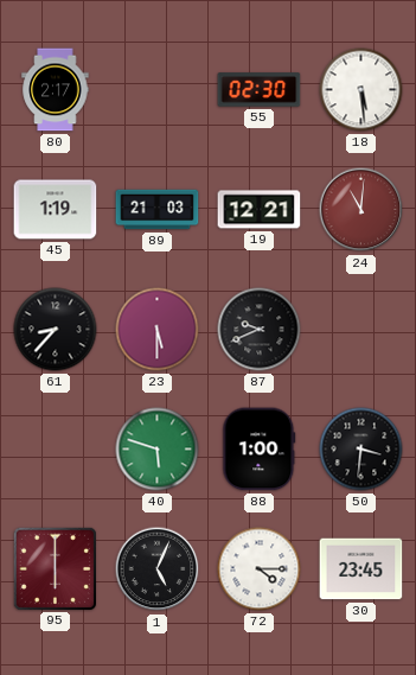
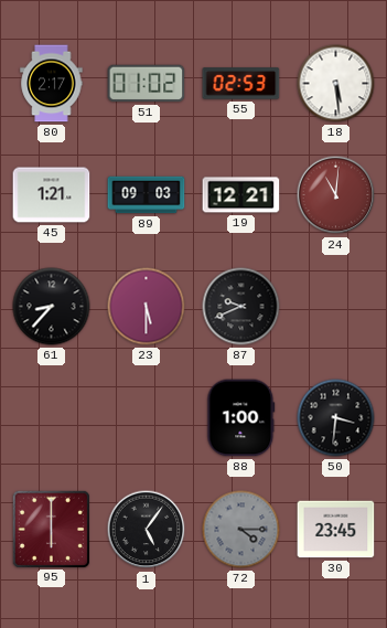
51: none -> 01:02 (147, 84)
55: 02:30 -> 02:53 (241, 84)
45: 1:19 -> 1:21 (52, 195)
89: 21:03 -> 09:03 (147, 195)
40: 5:48 -> none (158, 450)
1: 5:04 -> 5:06 (147, 530)
72 dial: white -> grey (241, 530)
